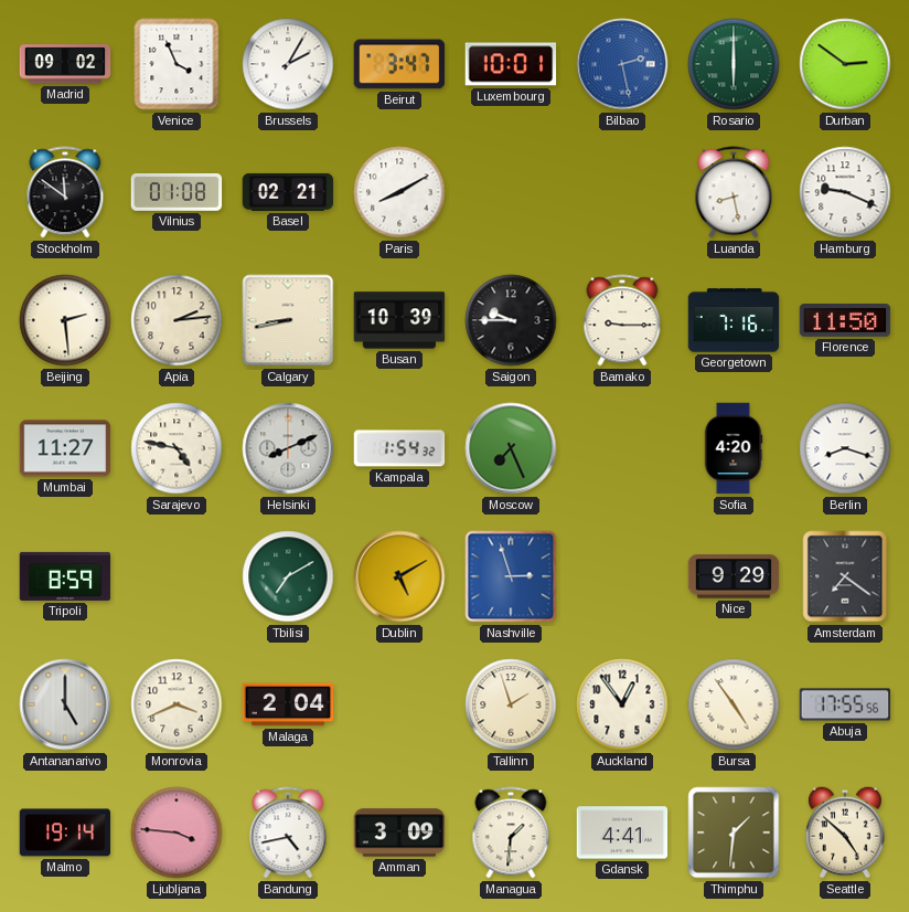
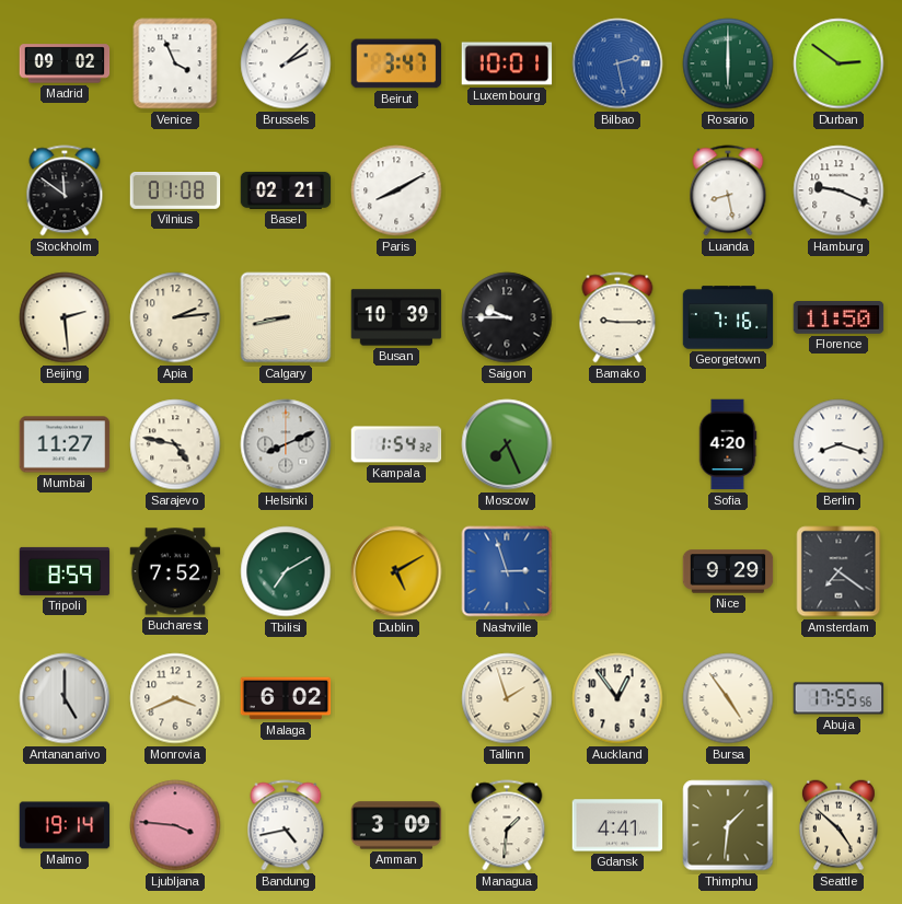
Brussels: 2:05 -> 2:08 (286, 63)
Bucharest: none -> 7:52 (175, 571)
Malaga: 2:04 -> 6:02 (286, 698)
